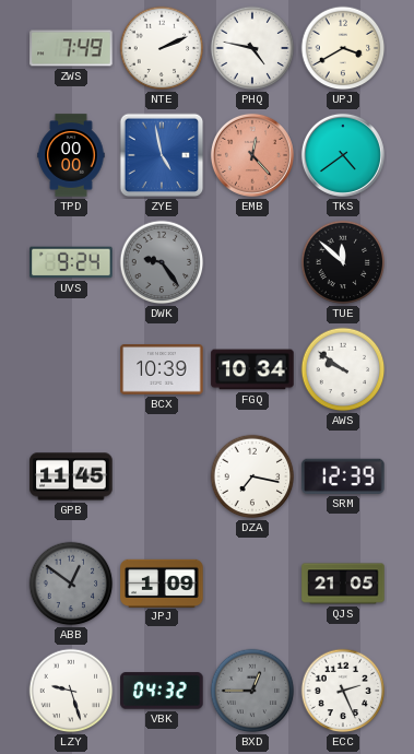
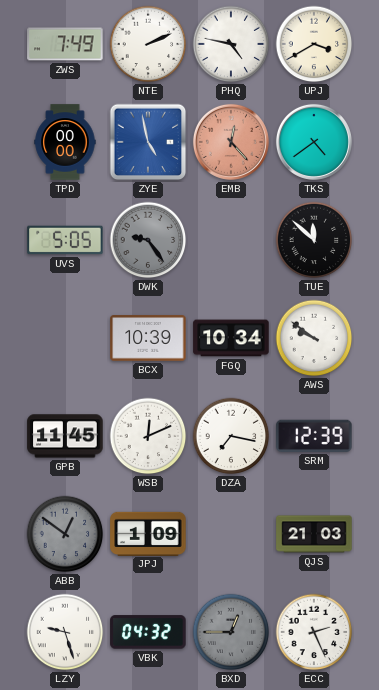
UVS: 9:24 -> 5:05 (65, 240)
WSB: none -> 12:11 (148, 436)
QJS: 21:05 -> 21:03 (314, 534)
